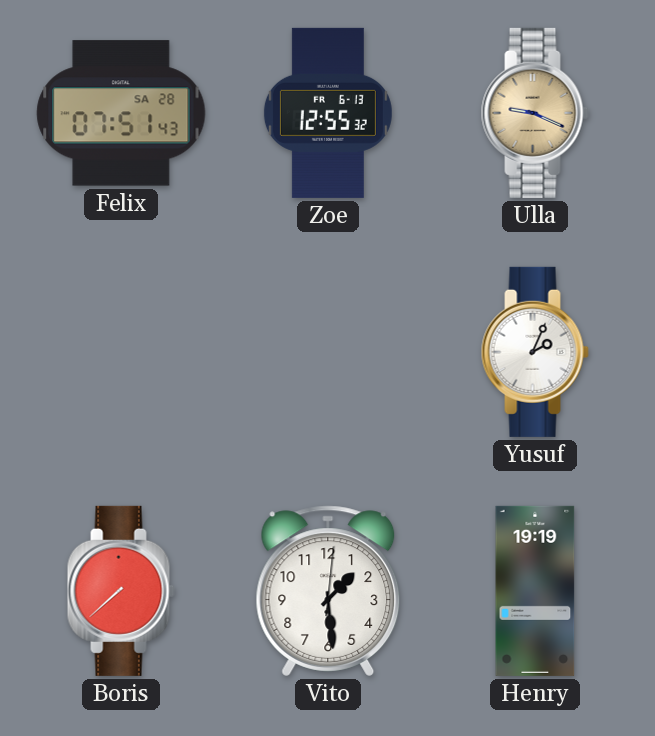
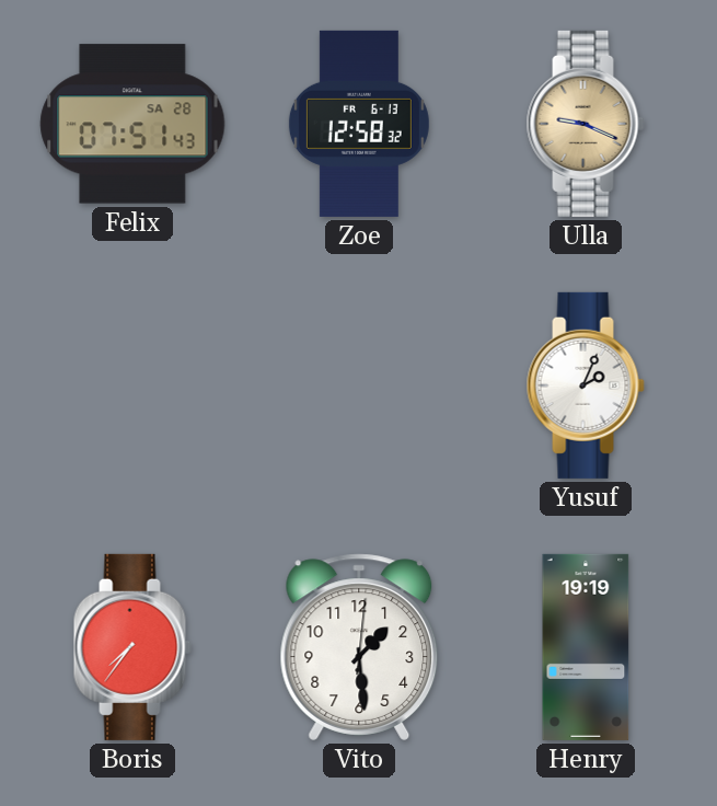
Zoe: 12:55 -> 12:58 (359, 124)
Boris: 7:38 -> 7:36 (132, 647)
